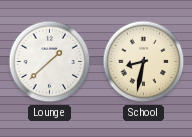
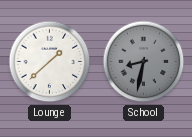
School dial: cream -> grey (144, 62)
